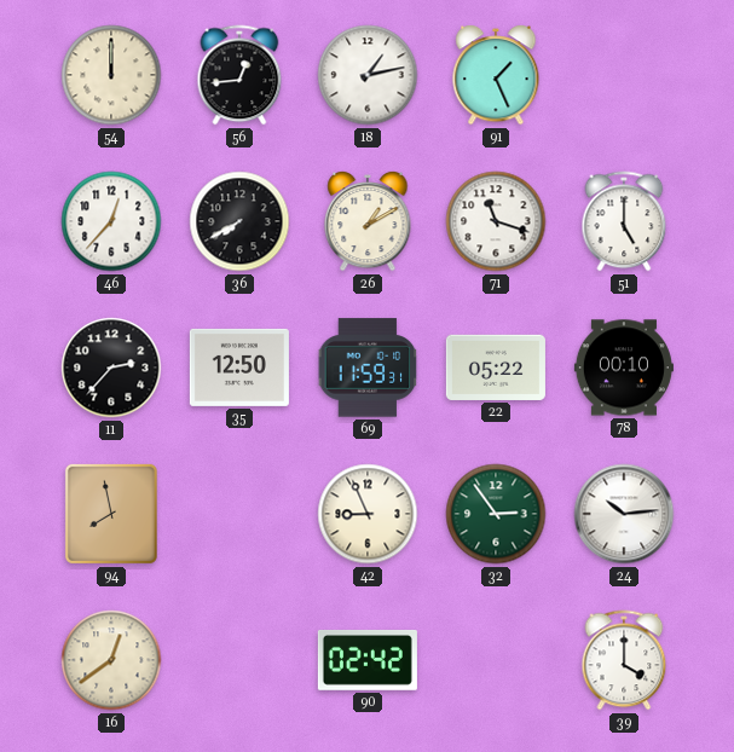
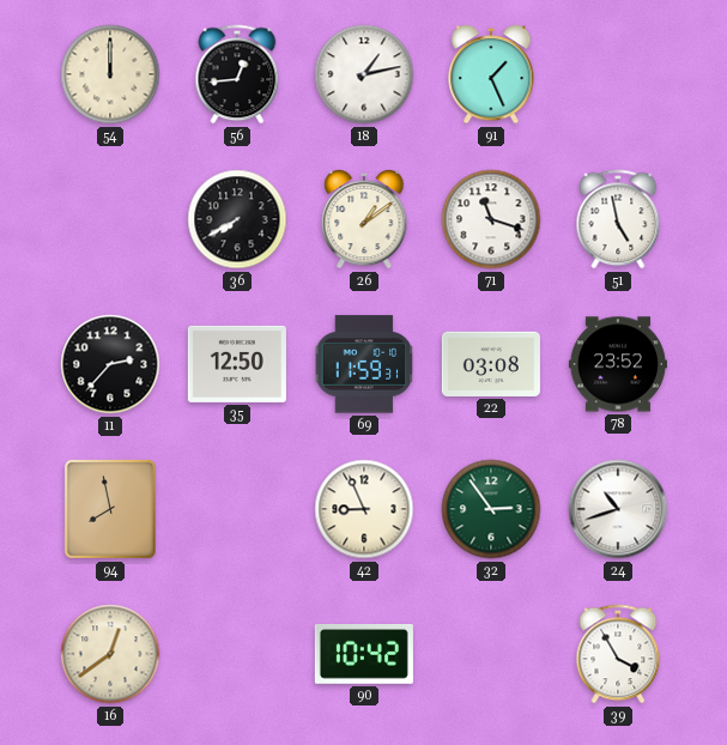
46: 12:37 -> none (111, 221)
26: 1:10 -> 1:09 (364, 219)
51: 5:00 -> 4:58 (618, 219)
22: 05:22 -> 03:08 (491, 364)
78: 00:10 -> 23:52 (618, 364)
24: 10:14 -> 10:42 (618, 509)
90: 02:42 -> 10:42 (364, 655)
39: 4:00 -> 3:55 (618, 654)
